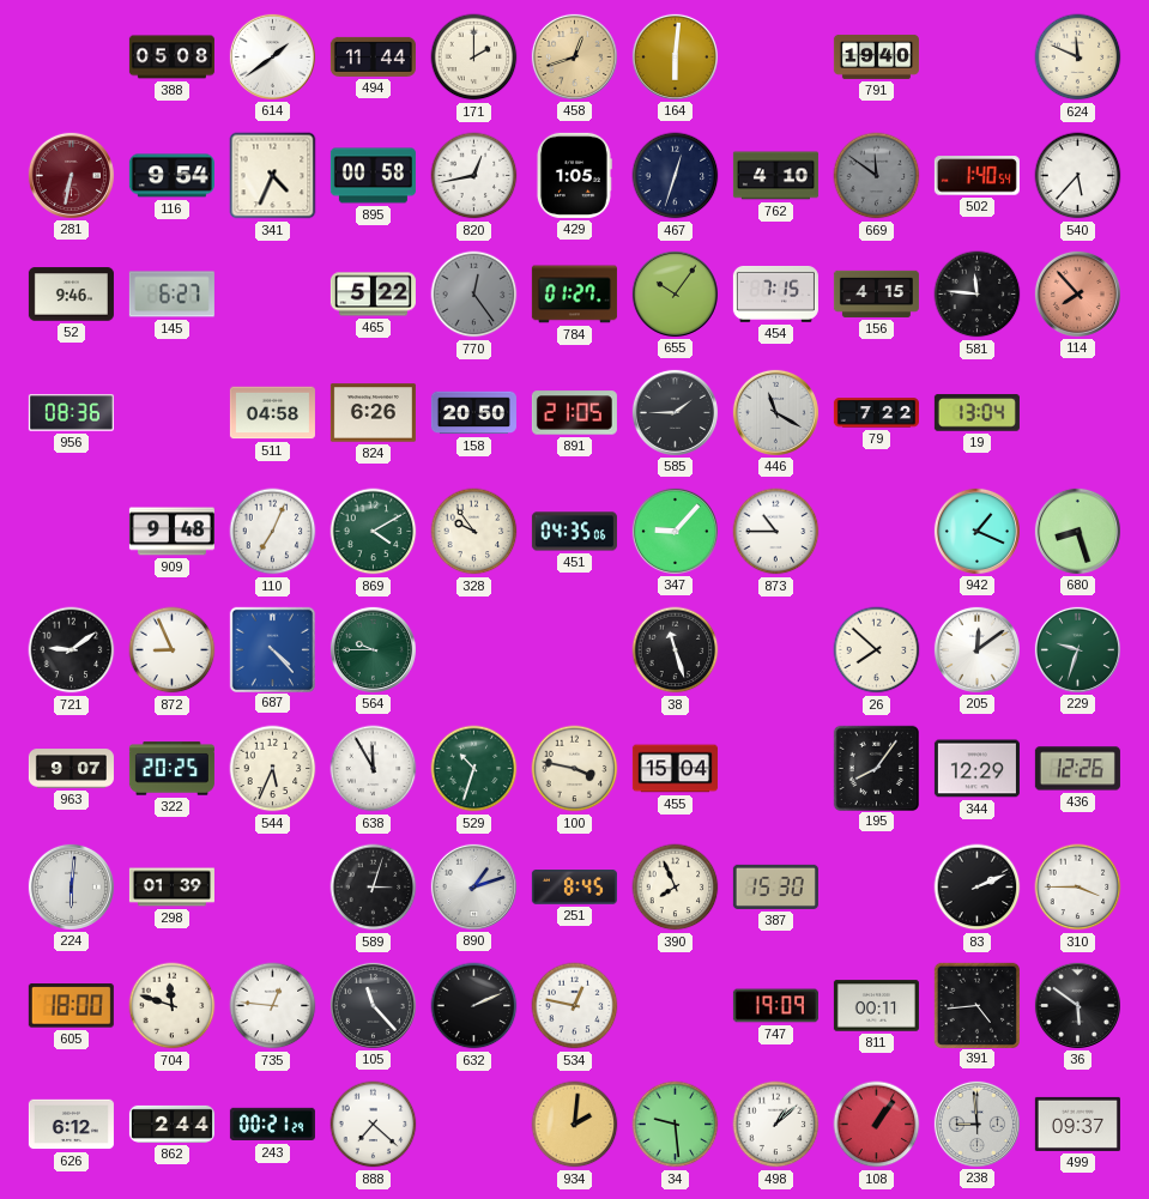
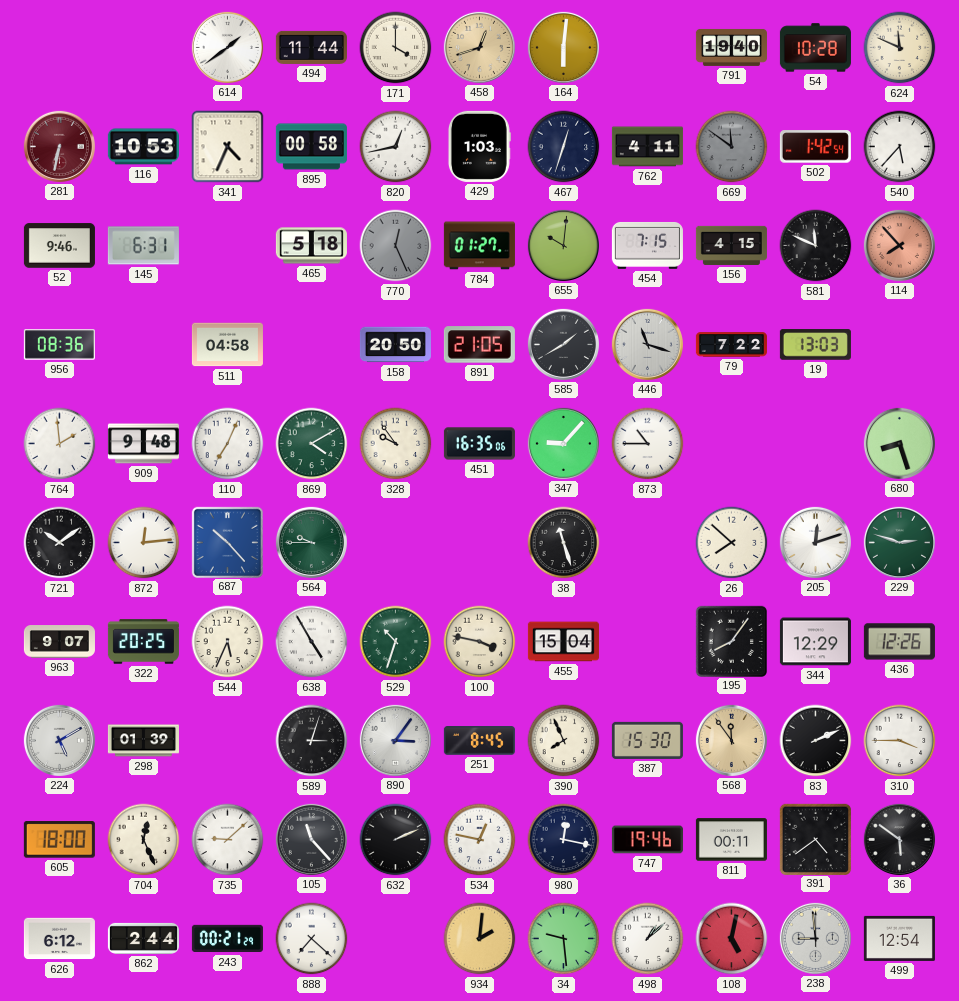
388: 05:08 -> none (171, 57)
171: 2:00 -> 4:00 (396, 48)
54: none -> 10:28 (815, 48)
116: 9:54 -> 10:53 (143, 147)
429: 1:05 -> 1:03 (479, 146)
762: 4:10 -> 4:11 (647, 147)
502: 1:40 -> 1:42 (815, 147)
145: 6:27 -> 6:31 (143, 246)
465: 5:22 -> 5:18 (311, 246)
770: 12:24 -> 12:26 (396, 246)
655: 10:06 -> 10:01 (563, 245)
581: 11:46 -> 11:49 (816, 246)
824: 6:26 -> none (373, 413)
585: 1:45 -> 1:40 (563, 344)
446: 11:20 -> 11:18 (647, 344)
19: 13:04 -> 13:03 (815, 345)
764: none -> 1:59 (60, 444)
451: 04:35 -> 16:35 (479, 444)
942: 1:19 -> none (976, 531)
721: 9:09 -> 10:09 (60, 543)
872: 8:56 -> 12:14 (144, 543)
687: 4:23 -> 10:23 (227, 542)
205: 12:09 -> 12:12 (815, 542)
229: 9:33 -> 2:48 (899, 542)
638: 11:55 -> 4:55 (312, 642)
224: 6:01 -> 5:10 (59, 740)
890: 1:12 -> 3:06 (395, 740)
568: none -> 11:54 (731, 740)
704: 11:48 -> 12:26 (144, 840)
735: 12:46 -> 9:08 (228, 840)
980: none -> 12:17 (564, 840)
747: 19:09 -> 19:46 (647, 840)
391: 4:44 -> 4:39 (815, 839)
108: 1:06 -> 5:02 (732, 939)
499: 09:37 -> 12:54 (899, 938)
